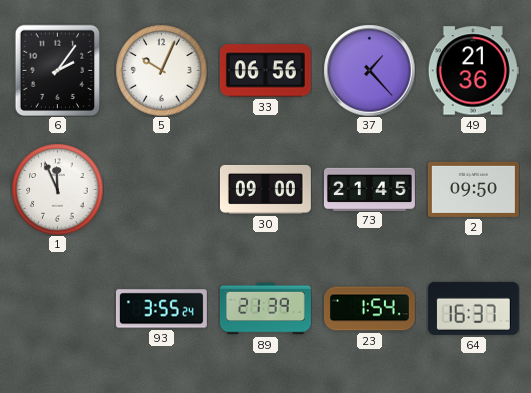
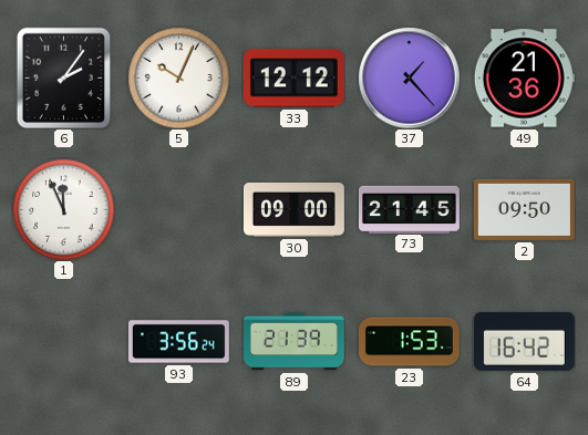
33: 06:56 -> 12:12 (293, 79)
93: 3:55 -> 3:56 (178, 342)
23: 1:54 -> 1:53 (409, 342)
64: 16:37 -> 16:42 (524, 341)
